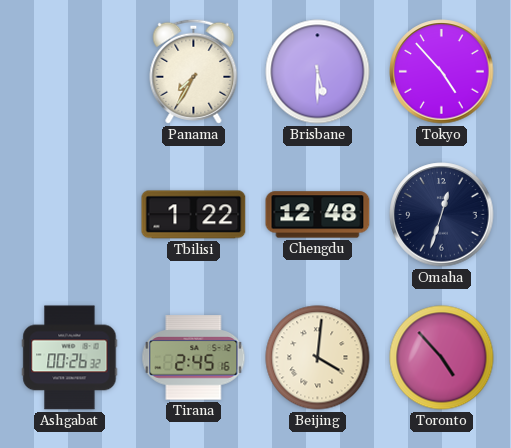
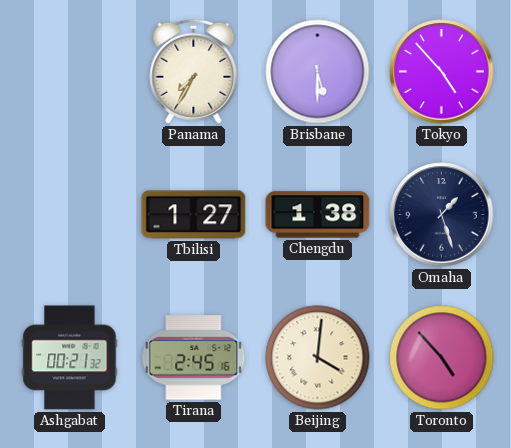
Tbilisi: 1:22 -> 1:27 (194, 215)
Chengdu: 12:48 -> 1:38 (318, 215)
Omaha: 12:33 -> 1:27 (442, 215)
Ashgabat: 00:26 -> 00:21 (70, 358)
